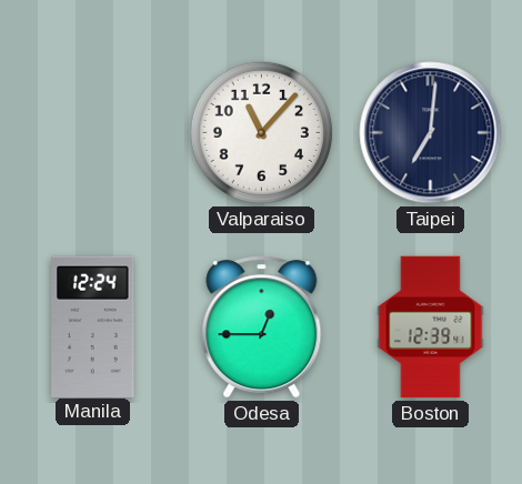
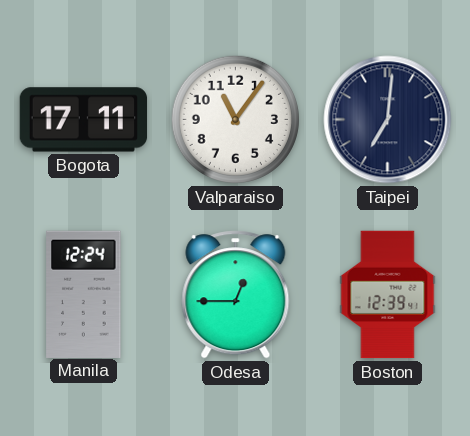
Bogota: none -> 17:11 (84, 120)
Valparaiso: 11:07 -> 11:06 (235, 119)
